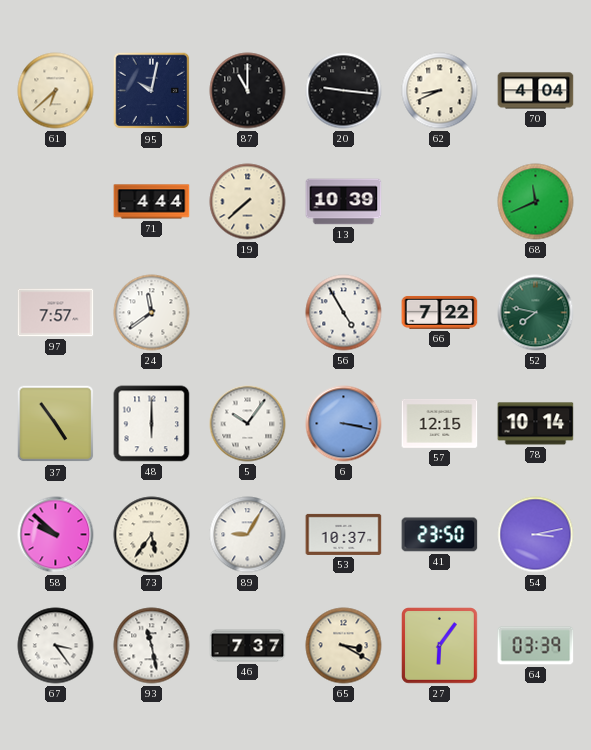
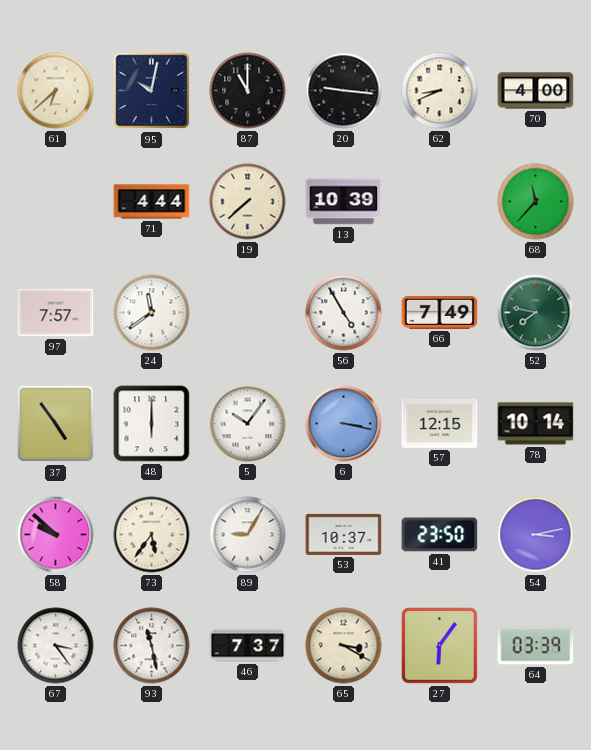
70: 4:04 -> 4:00 (536, 91)
68: 11:41 -> 11:37 (536, 202)
66: 7:22 -> 7:49 (440, 312)
